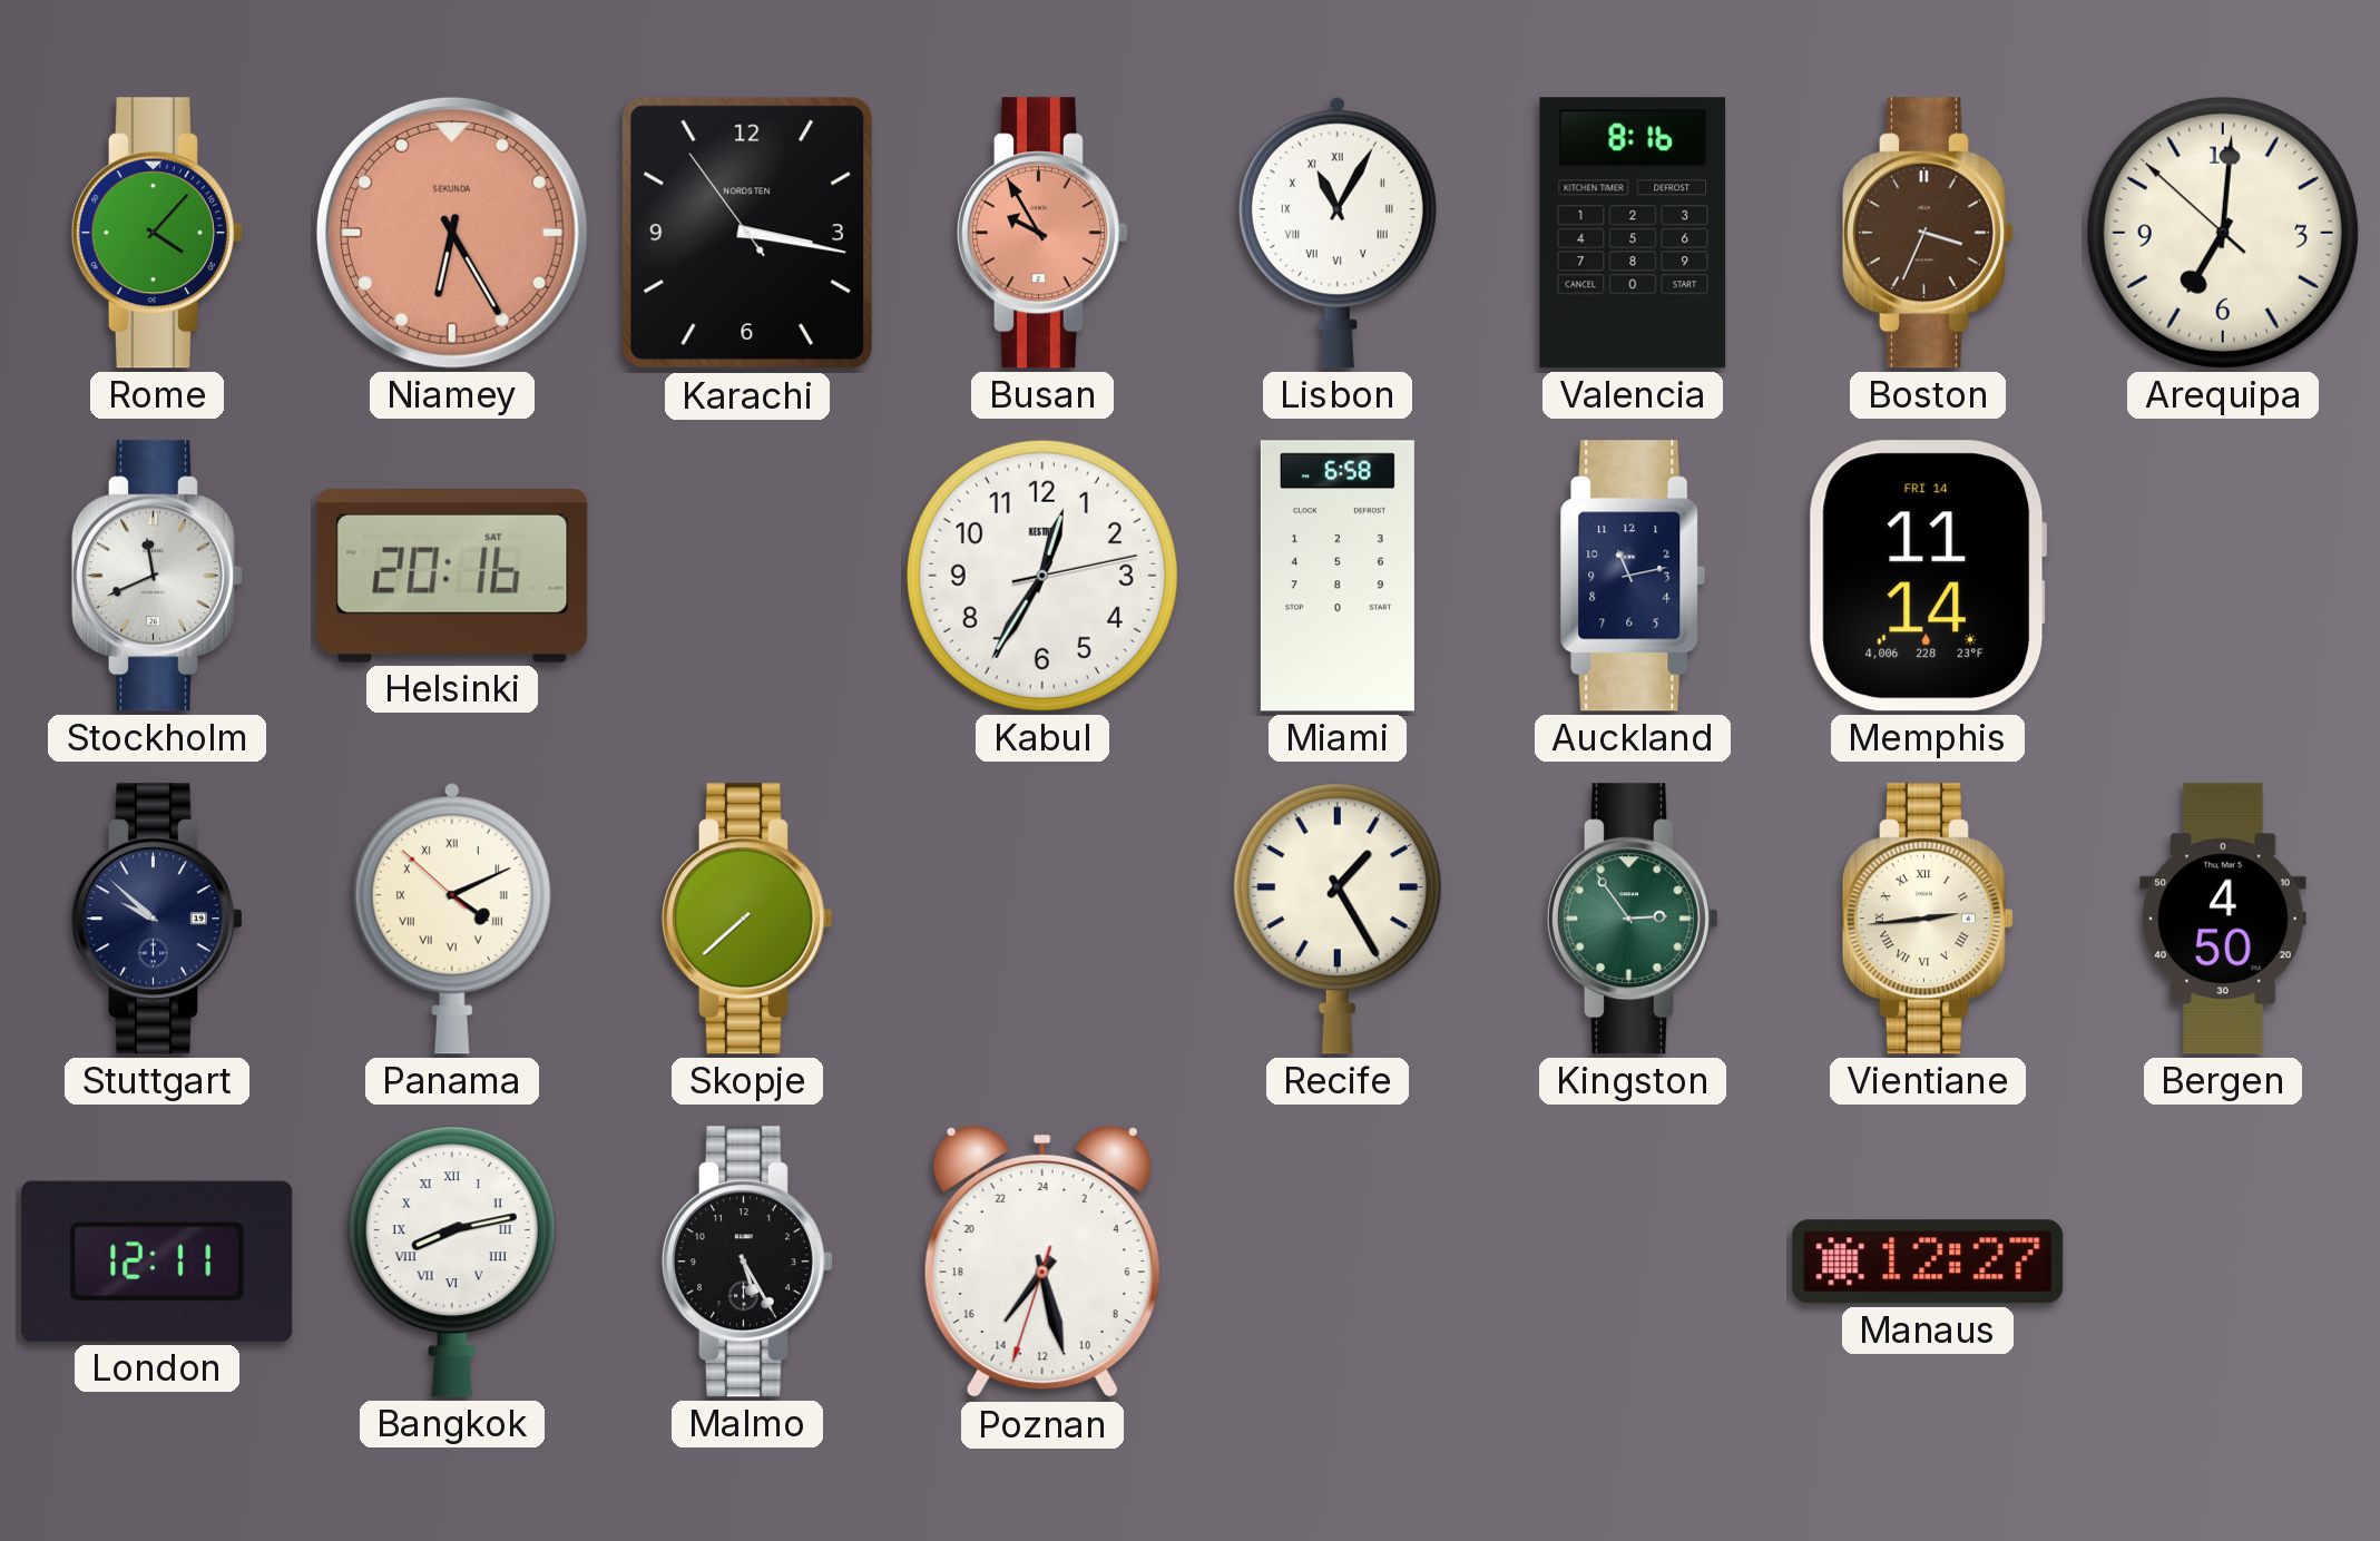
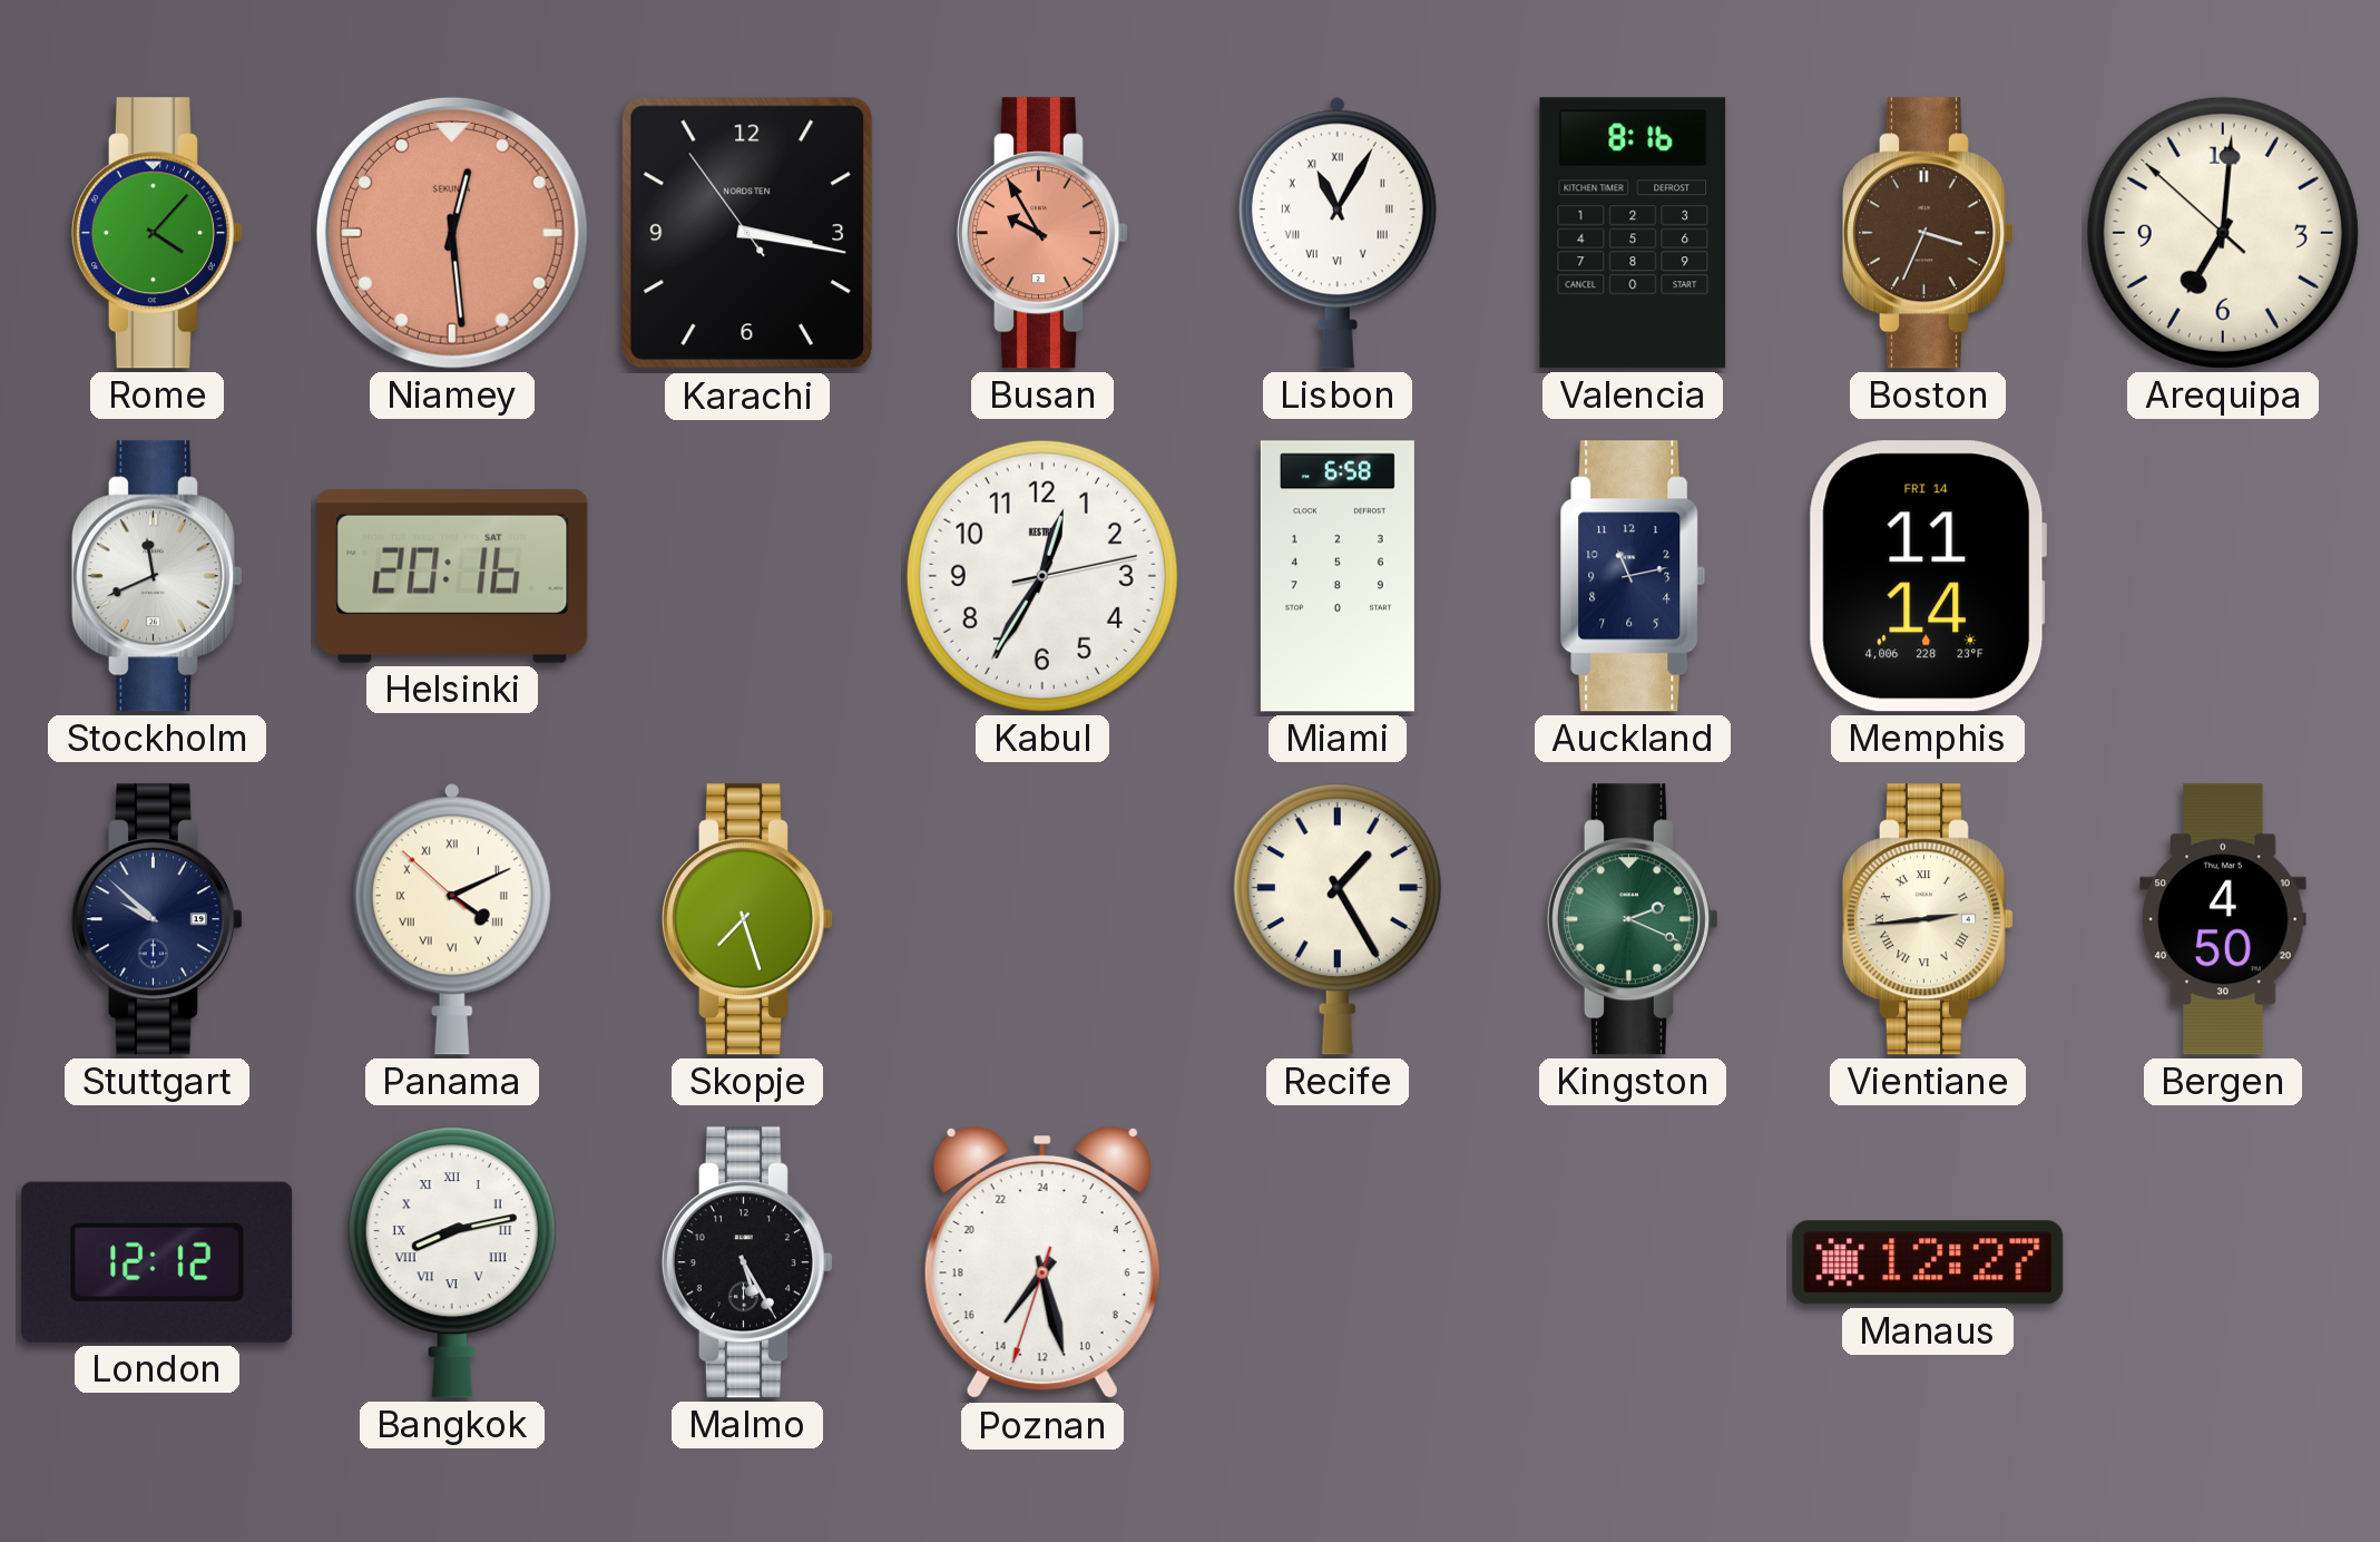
Niamey: 6:25 -> 12:29 (452, 233)
Skopje: 7:38 -> 7:27 (747, 919)
Kingston: 2:54 -> 2:19 (1633, 919)
London: 12:11 -> 12:12 (157, 1262)
